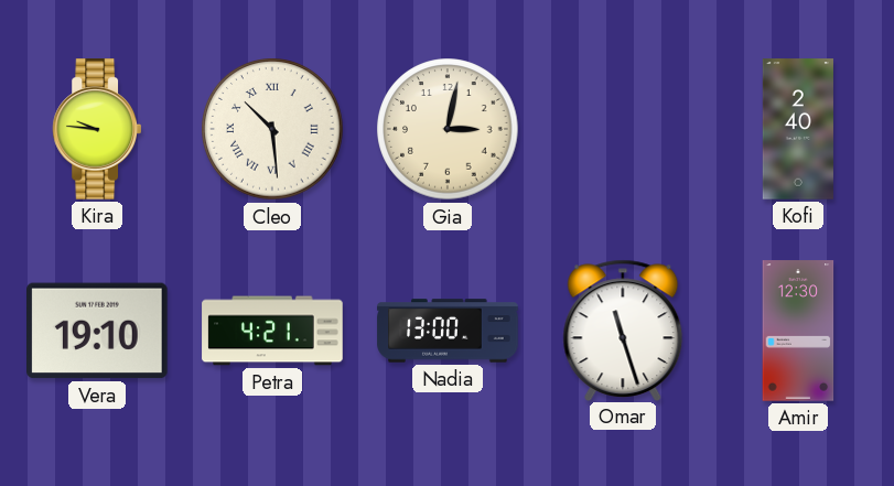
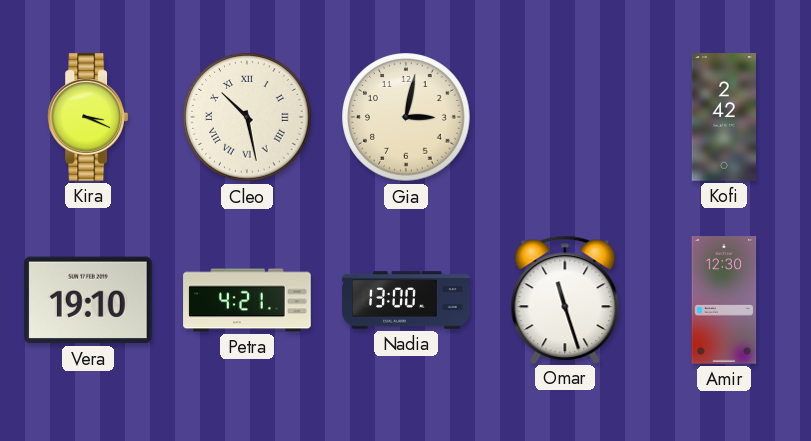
Kira: 9:46 -> 3:19 (88, 117)
Cleo: 10:29 -> 10:28 (247, 117)
Kofi: 2:40 -> 2:42 (724, 117)
